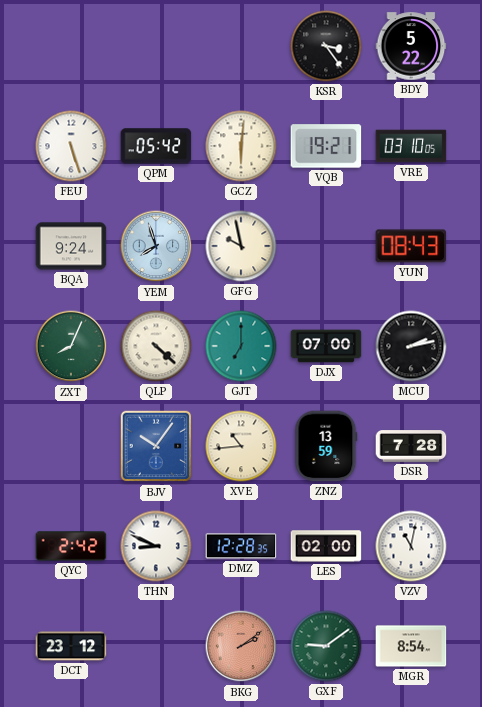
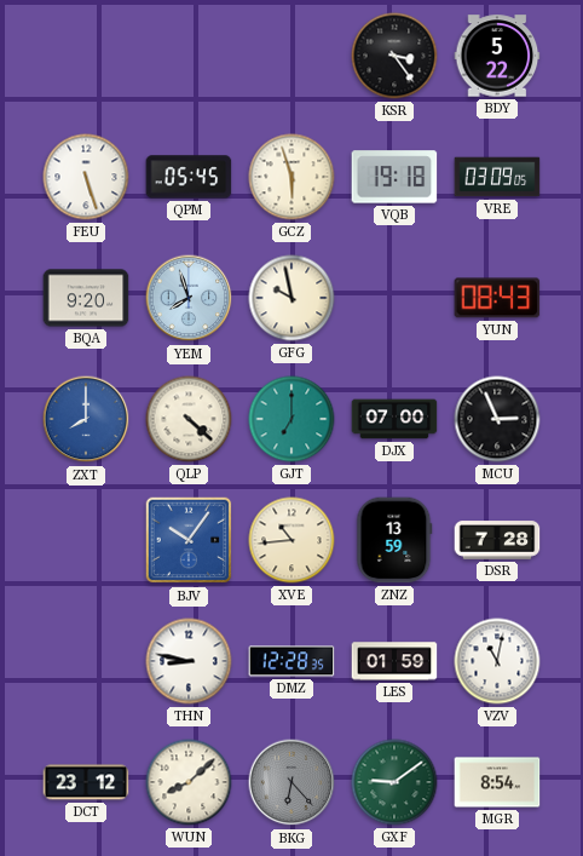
QPM: 05:42 -> 05:45 (189, 177)
GCZ: 6:01 -> 5:57 (291, 177)
VQB: 19:21 -> 19:18 (394, 177)
VRE: 03:10 -> 03:09 (497, 177)
BQA: 9:24 -> 9:20 (86, 298)
ZXT: 8:04 -> 8:00 (86, 419)
ZXT dial: green -> blue (86, 419)
MCU: 2:13 -> 2:56 (497, 419)
QYC: 2:42 -> none (71, 546)
THN: 8:49 -> 8:47 (189, 661)
LES: 02:00 -> 01:59 (394, 661)
WUN: none -> 8:08 (189, 782)
BKG: 2:09 -> 6:23 (291, 782)
BKG dial: salmon -> grey (291, 782)
